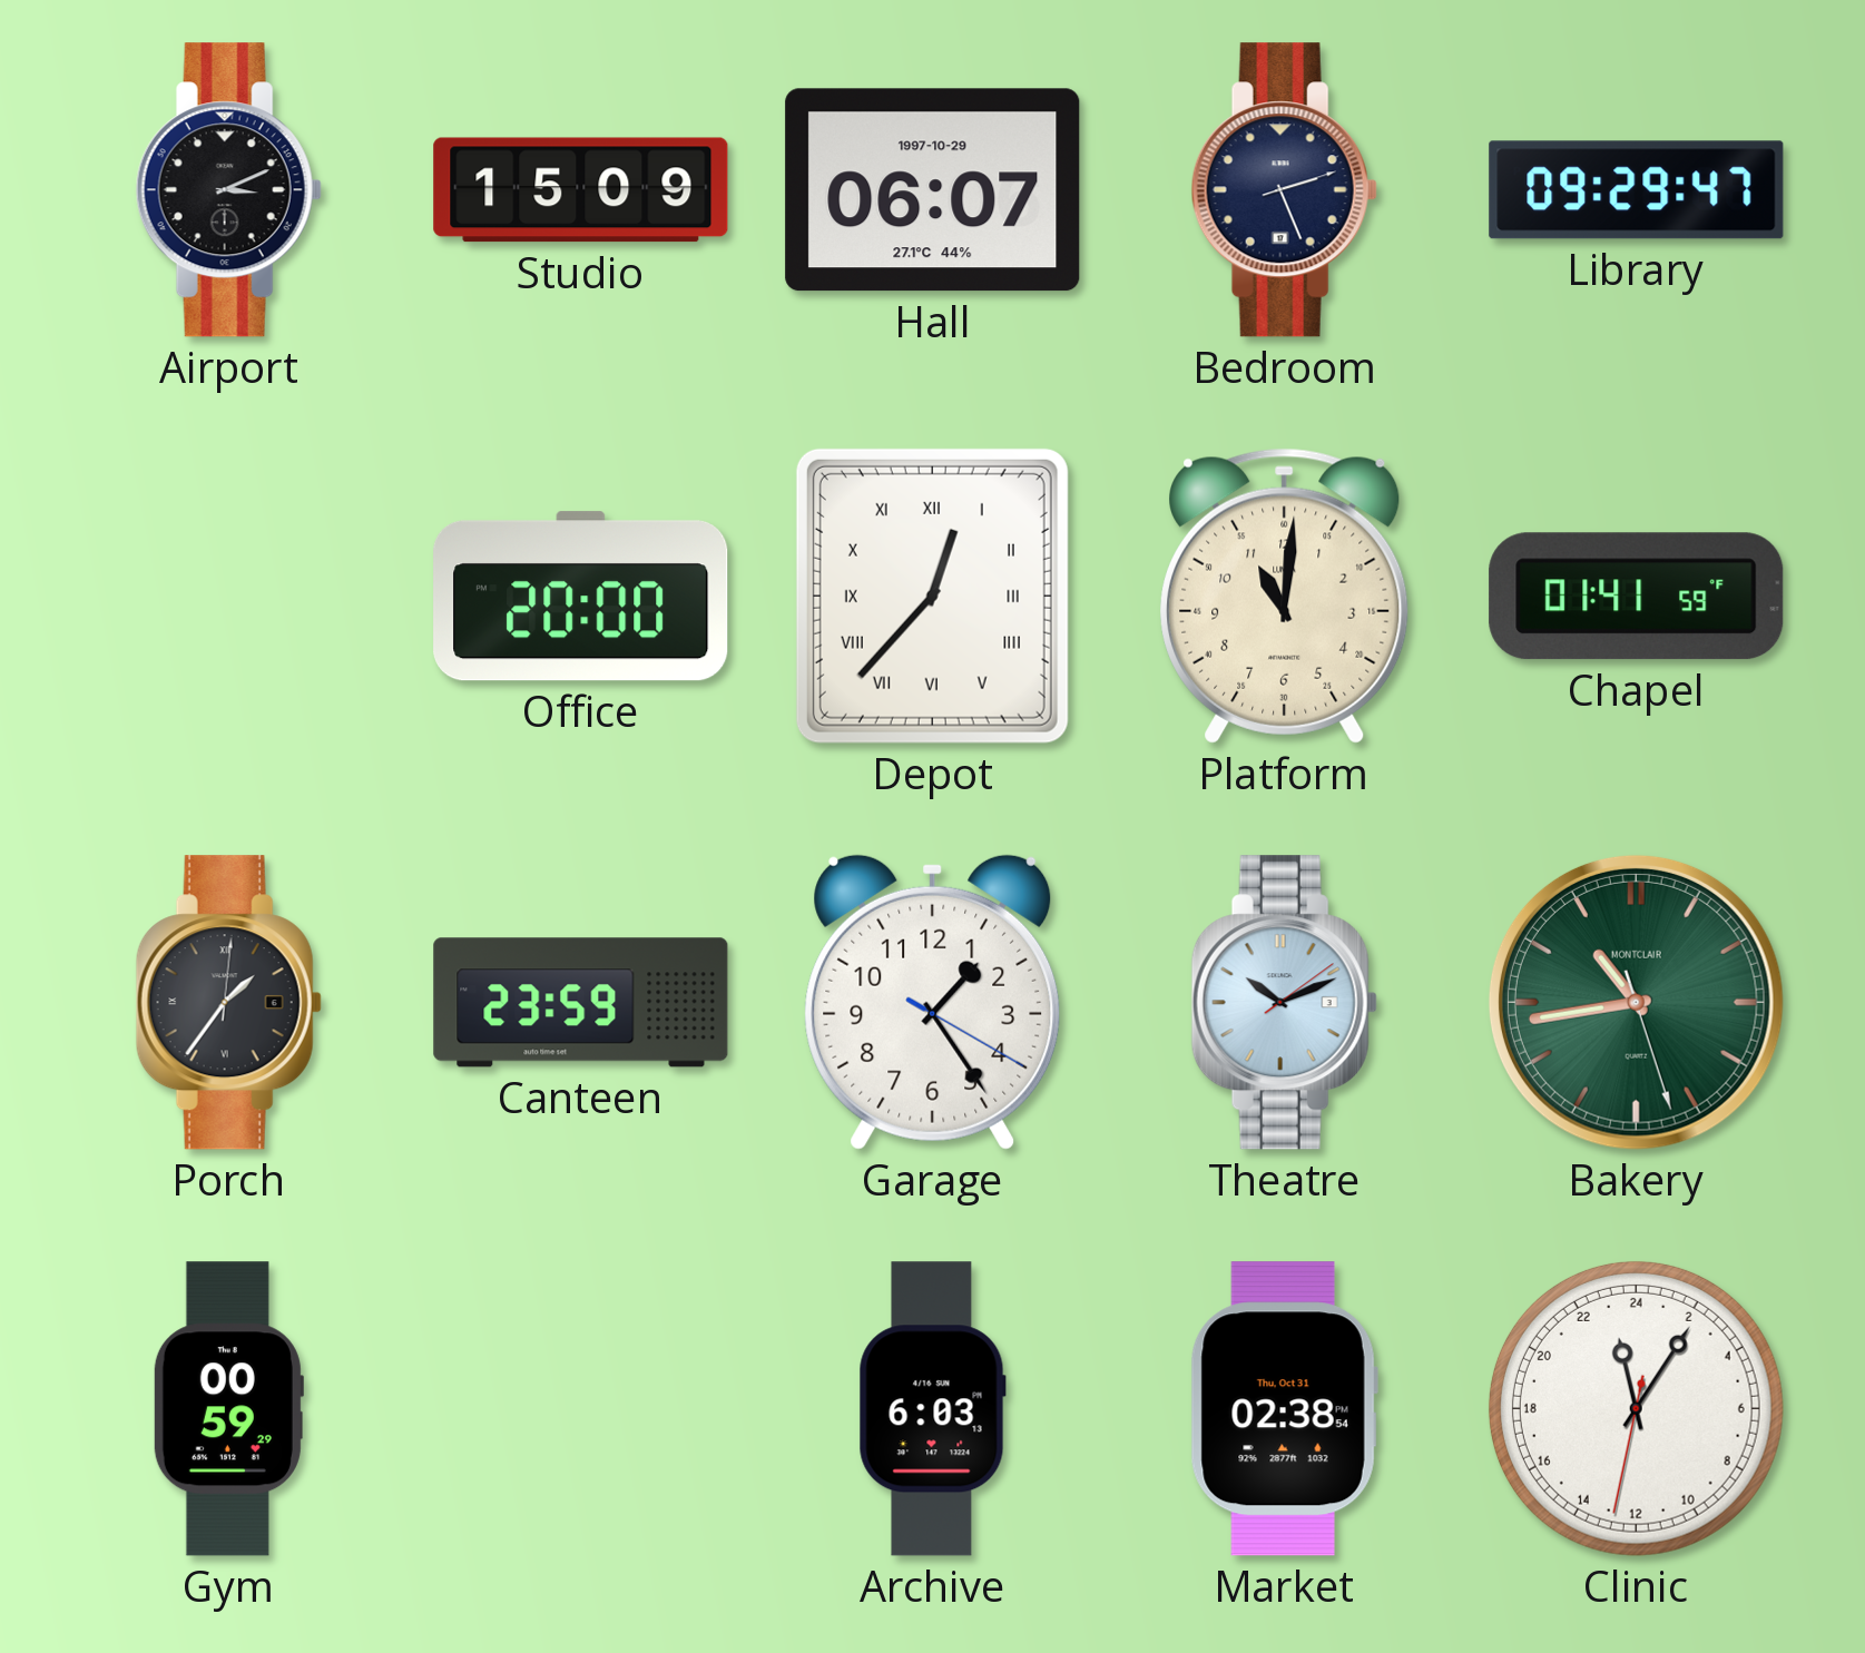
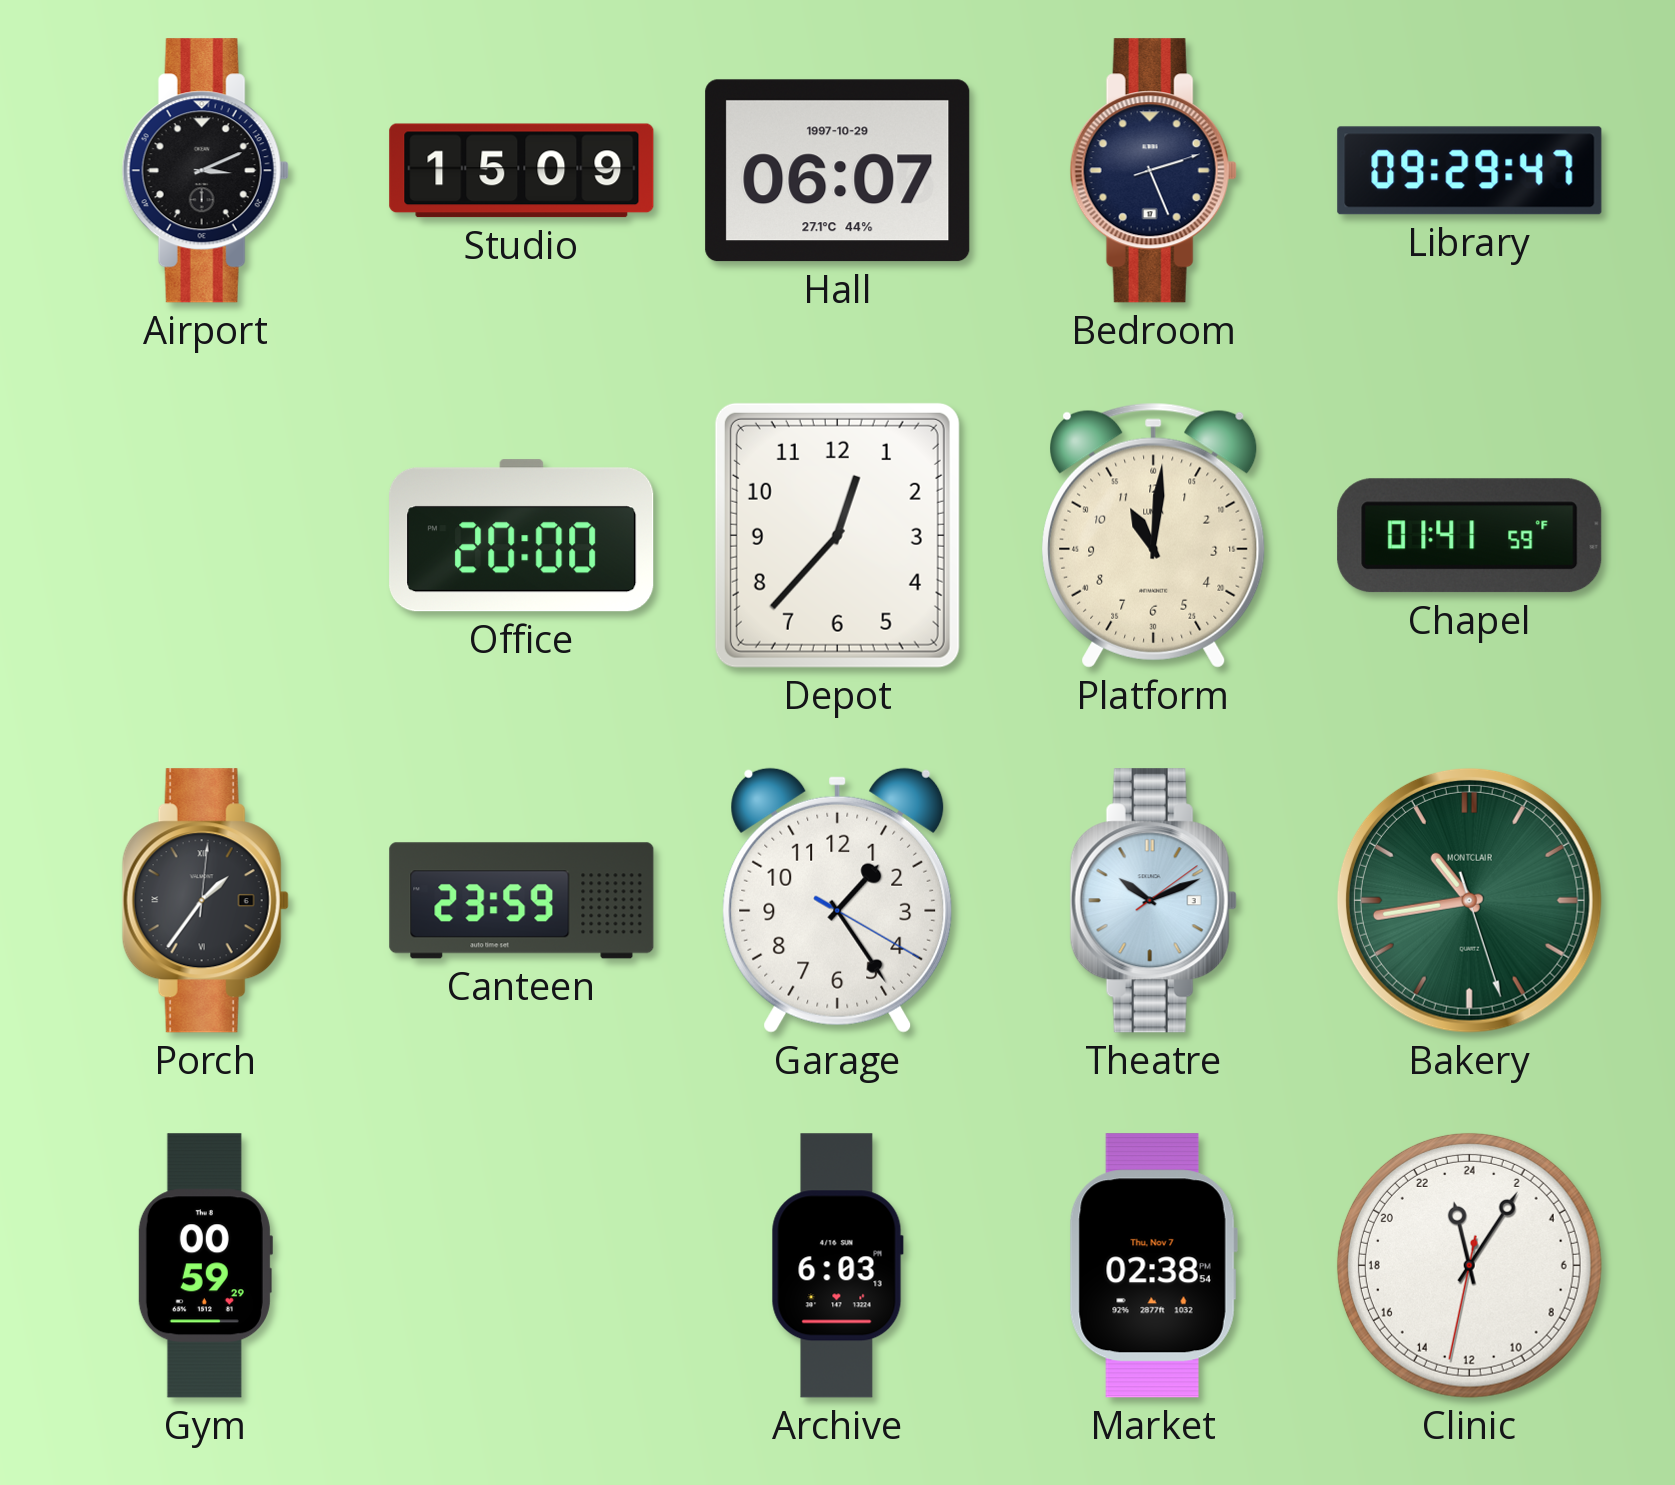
Depot numerals: Roman -> Arabic (837, 535)
Market date: Thu, Oct 31 -> Thu, Nov 7 (1153, 1266)
